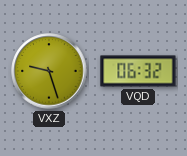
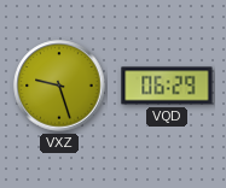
VQD: 06:32 -> 06:29 (167, 86)
